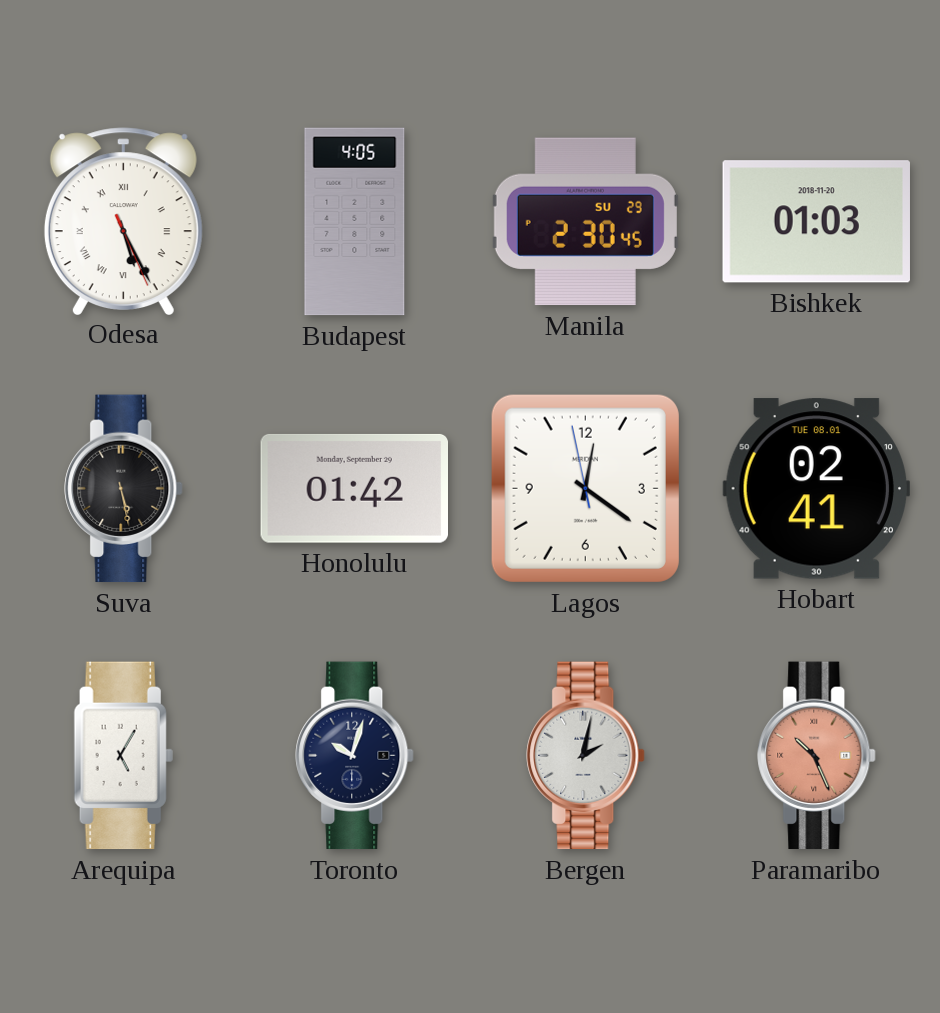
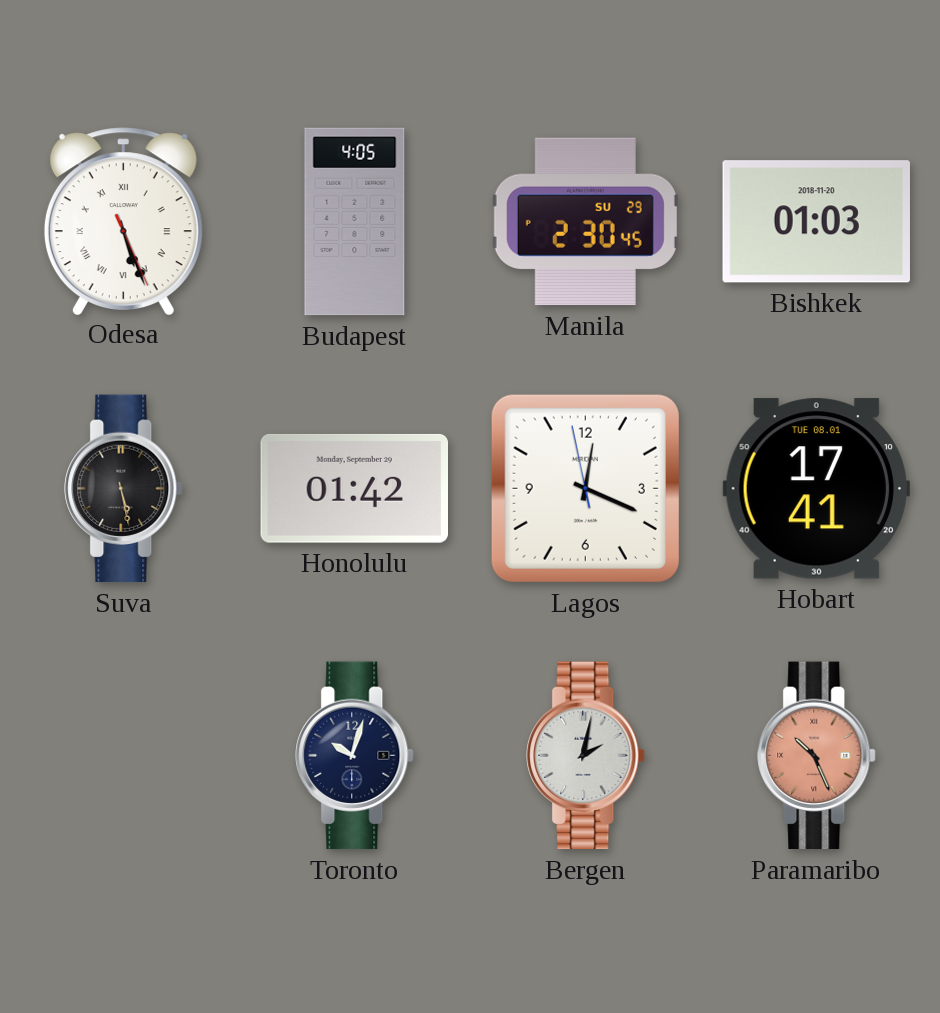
Odesa: 5:25 -> 5:26 (123, 221)
Lagos: 12:20 -> 12:18 (585, 488)
Hobart: 02:41 -> 17:41 (816, 489)
Arequipa: 5:05 -> none (123, 756)
